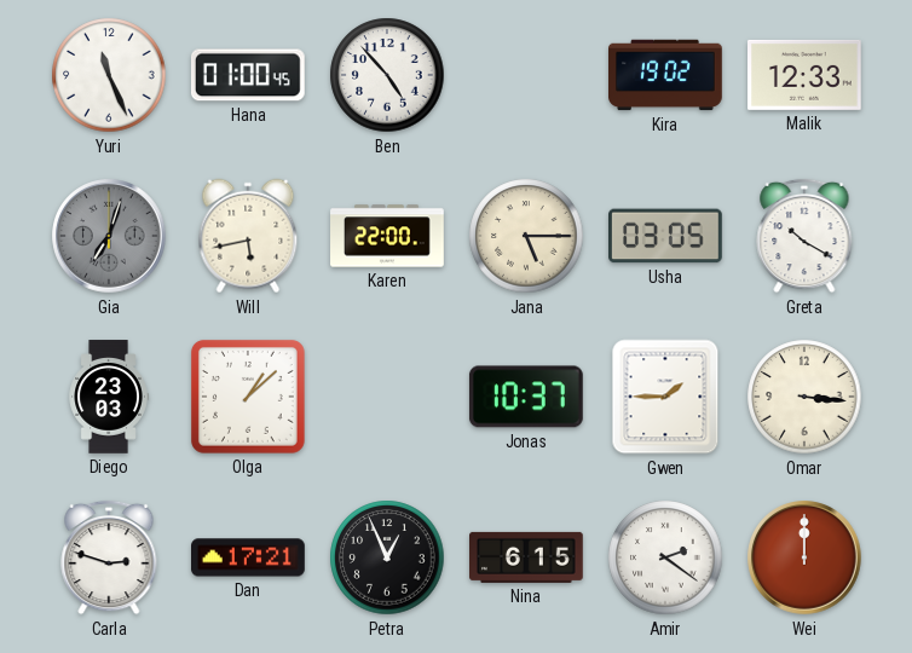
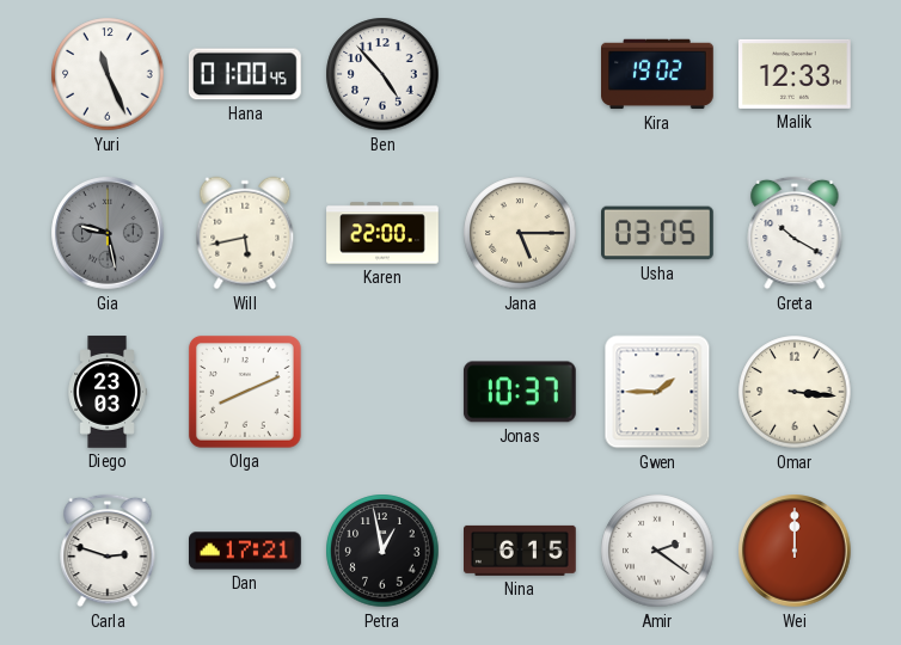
Gia: 7:03 -> 9:28 (108, 233)
Olga: 1:08 -> 8:11 (245, 392)
Petra: 12:56 -> 12:58 (382, 551)
